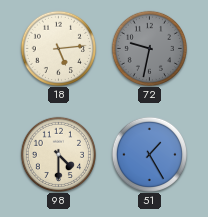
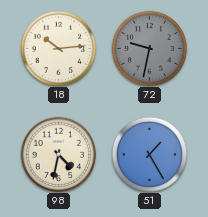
18: 5:14 -> 10:14 (58, 48)
98: 4:30 -> 4:32 (58, 154)
